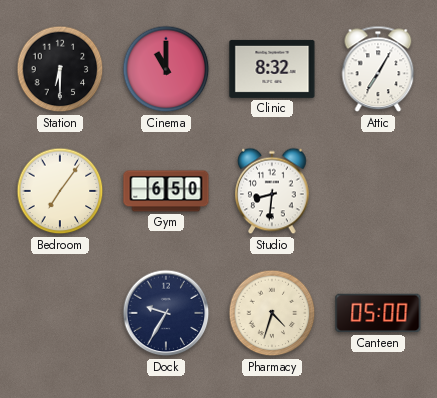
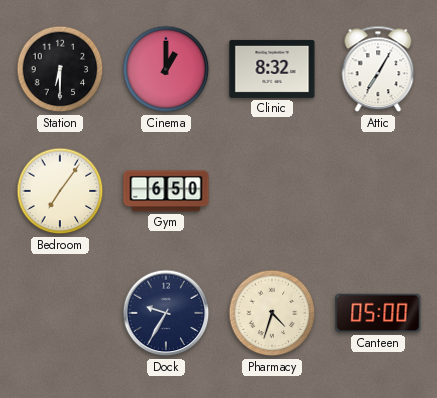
Cinema: 11:00 -> 1:00 (166, 69)
Studio: 8:31 -> none (272, 191)
